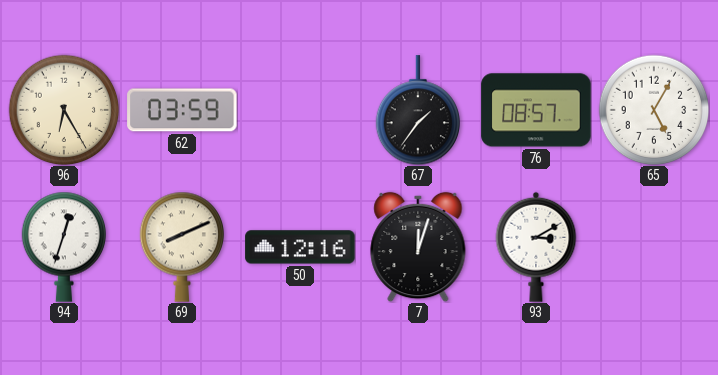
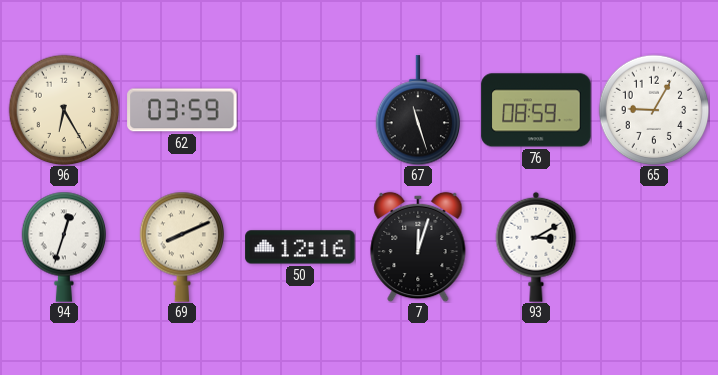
67: 1:36 -> 11:27 (417, 110)
76: 08:57 -> 08:59 (536, 110)
65: 5:05 -> 9:05 (654, 110)
